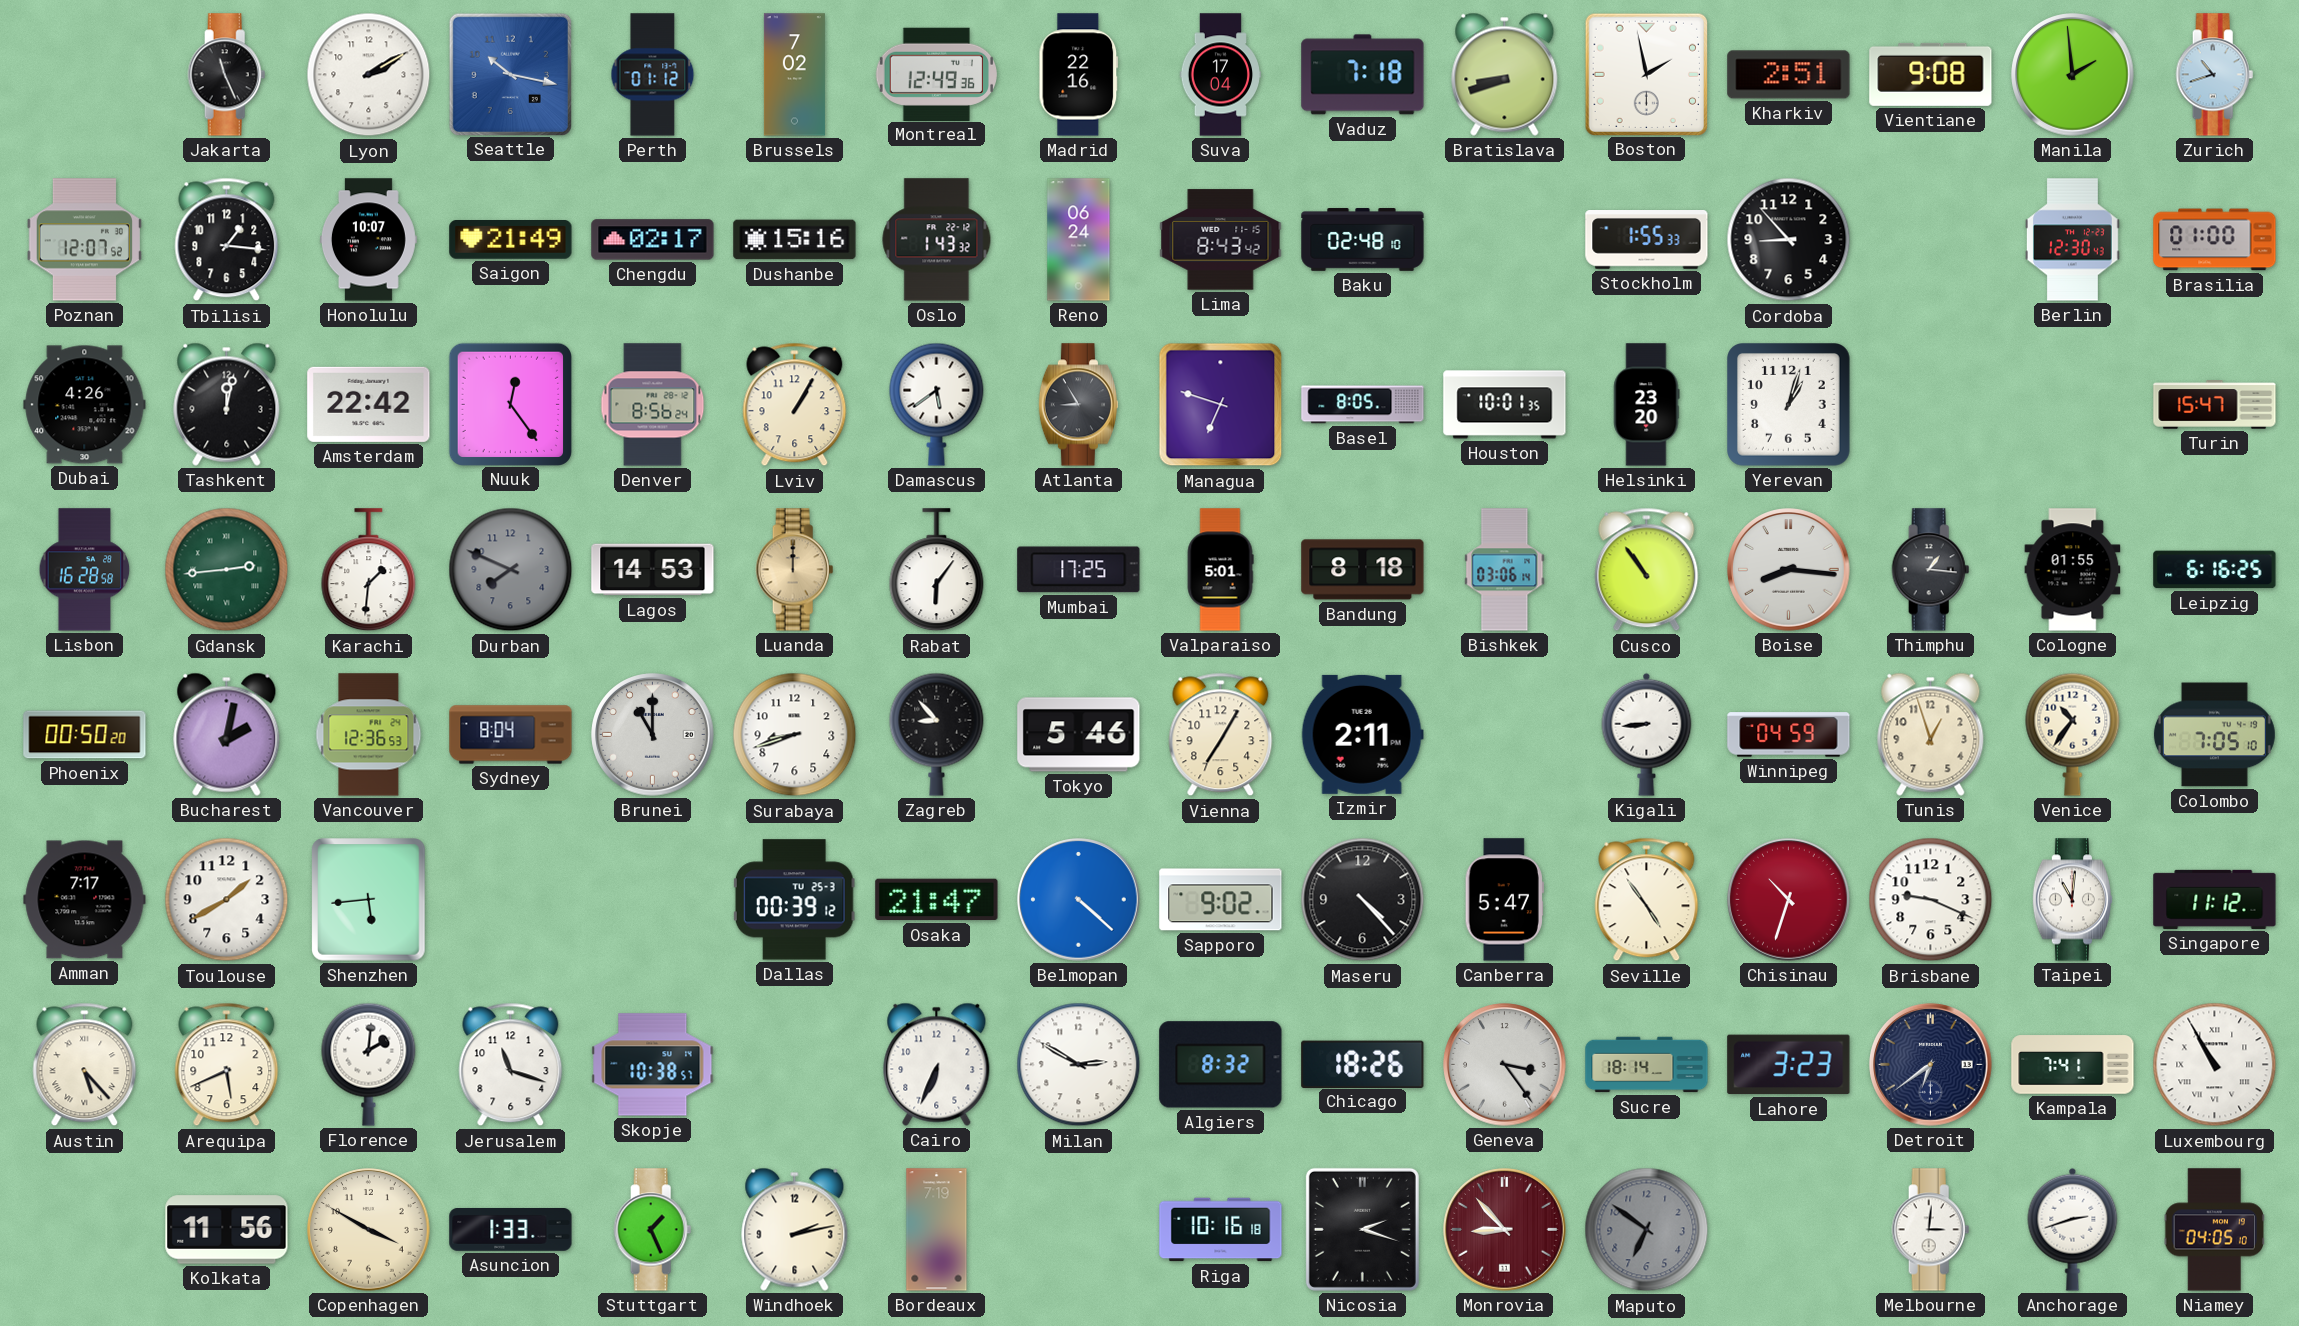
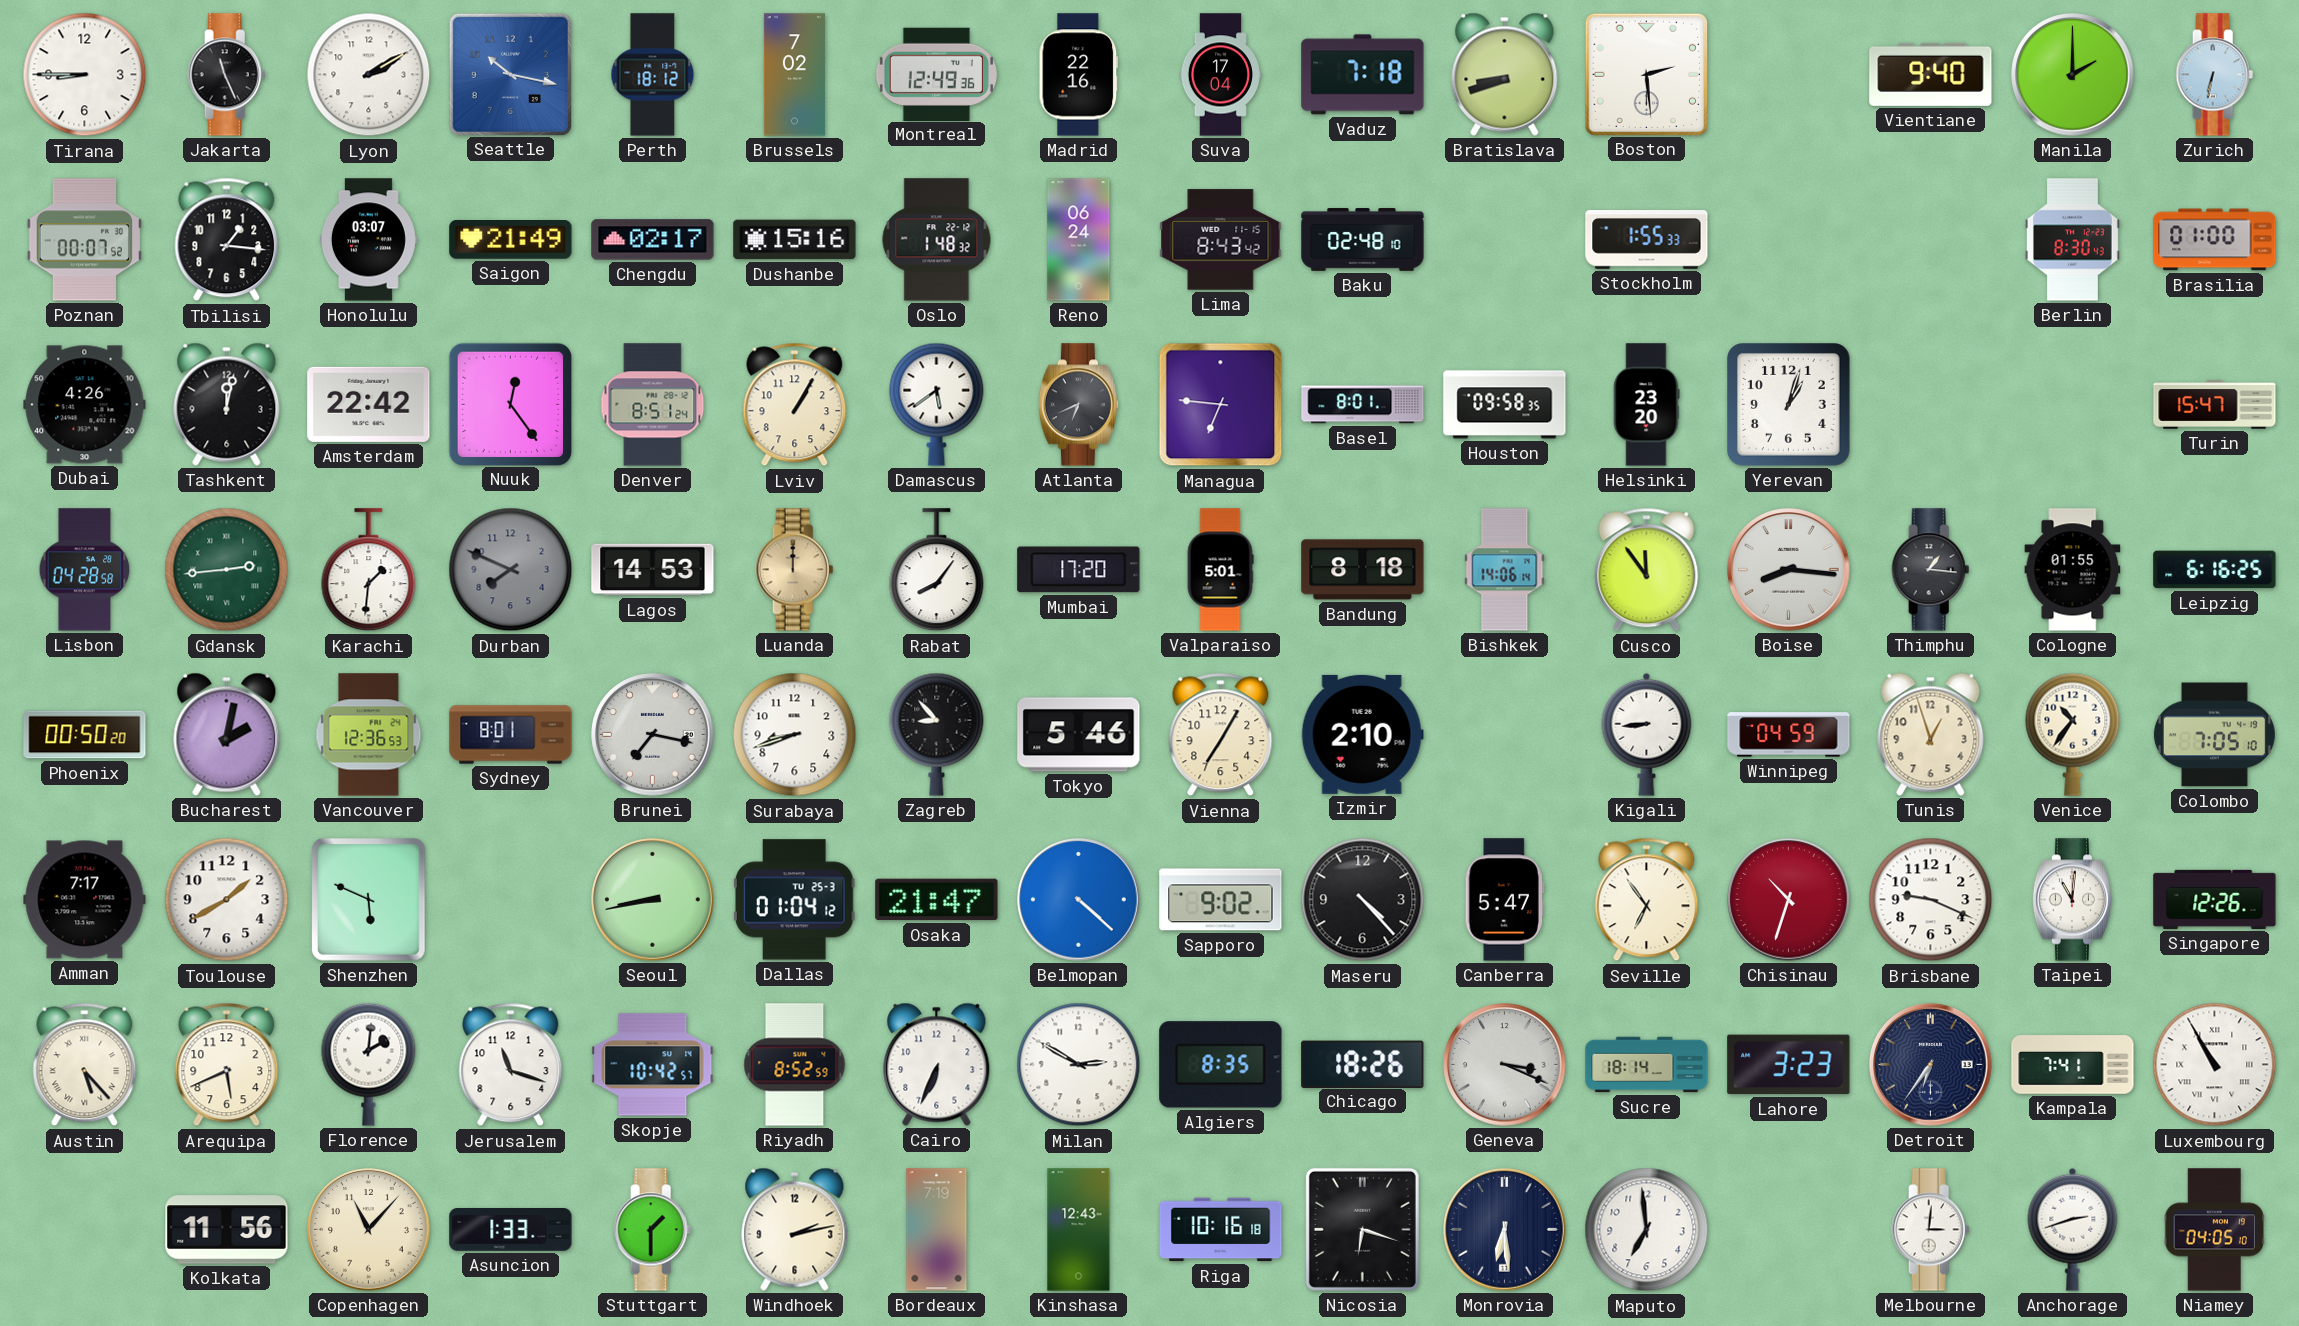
Tirana: none -> 8:45 (85, 75)
Perth: 01:12 -> 18:12 (653, 75)
Boston: 1:58 -> 2:29 (1646, 74)
Kharkiv: 2:51 -> none (1789, 75)
Vientiane: 9:08 -> 9:40 (1931, 74)
Manila: 1:59 -> 2:00 (2073, 75)
Zurich: 10:42 -> 6:32 (2215, 75)
Poznan: 12:07 -> 00:07 (84, 240)
Honolulu: 10:07 -> 03:07 (368, 240)
Oslo: 1:43 -> 1:48 (937, 240)
Cordoba: 8:53 -> none (1789, 240)
Berlin: 12:30 -> 8:30 (2072, 240)
Denver: 8:56 -> 8:51 (653, 405)
Atlanta: 8:55 -> 6:41 (1078, 405)
Managua: 6:48 -> 6:46 (1221, 405)
Basel: 8:05 -> 8:01 (1363, 405)
Houston: 10:01 -> 09:58 (1505, 405)
Lisbon: 16:28 -> 04:28 (85, 570)
Rabat: 6:06 -> 8:06 (937, 570)
Mumbai: 17:25 -> 17:20 (1079, 570)
Bishkek: 03:06 -> 14:06 (1505, 570)
Cusco: 10:54 -> 11:54 (1647, 570)
Sydney: 8:04 -> 8:01 (511, 735)
Brunei: 11:00 -> 7:17 (653, 735)
Izmir: 2:11 -> 2:10 (1362, 734)
Shenzhen: 5:44 -> 5:49 (369, 900)
Seoul: none -> 8:43 (653, 900)
Dallas: 00:39 -> 01:04 (794, 900)
Seville: 4:54 -> 6:54 (1647, 900)
Singapore: 11:12 -> 12:26 (2215, 899)
Skopje: 10:38 -> 10:42 (653, 1065)
Riyadh: none -> 8:52 (795, 1065)
Algiers: 8:32 -> 8:35 (1221, 1065)
Geneva: 3:24 -> 3:19 (1505, 1065)
Detroit: 6:39 -> 6:36 (1931, 1065)
Copenhagen: 3:50 -> 11:07 (369, 1230)
Stuttgart: 1:26 -> 1:30 (653, 1230)
Kinshasa: none -> 12:43 (1079, 1230)
Nicosia: 2:18 -> 6:18 (1362, 1229)
Monrovia: 8:53 -> 6:29 (1505, 1230)
Monrovia dial: burgundy -> navy (1505, 1230)
Maputo: 6:51 -> 6:59 (1647, 1230)
Maputo dial: grey -> white (1647, 1230)
